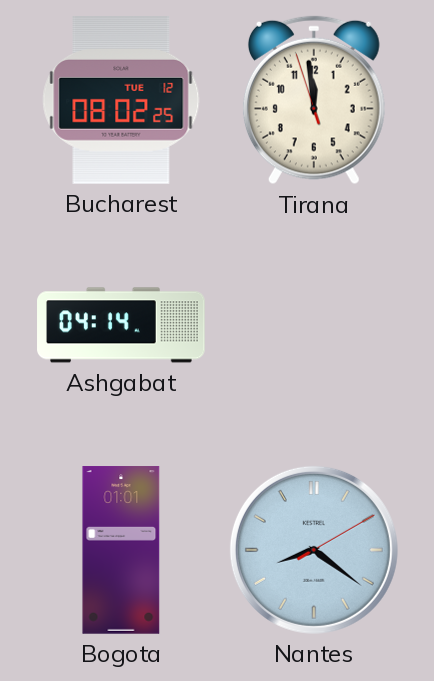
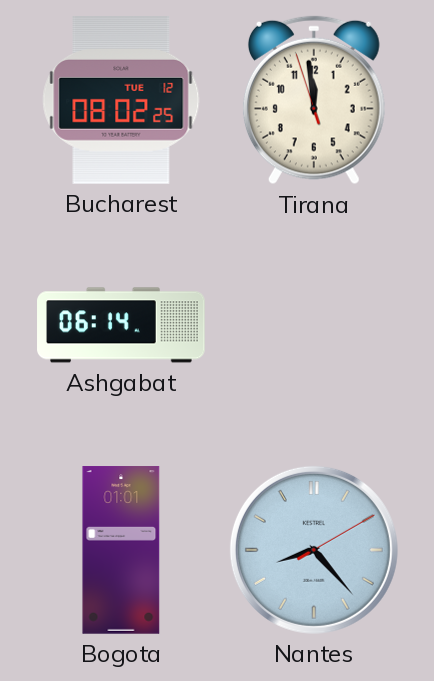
Ashgabat: 04:14 -> 06:14 (121, 325)
Nantes: 8:21 -> 8:23 (314, 550)
